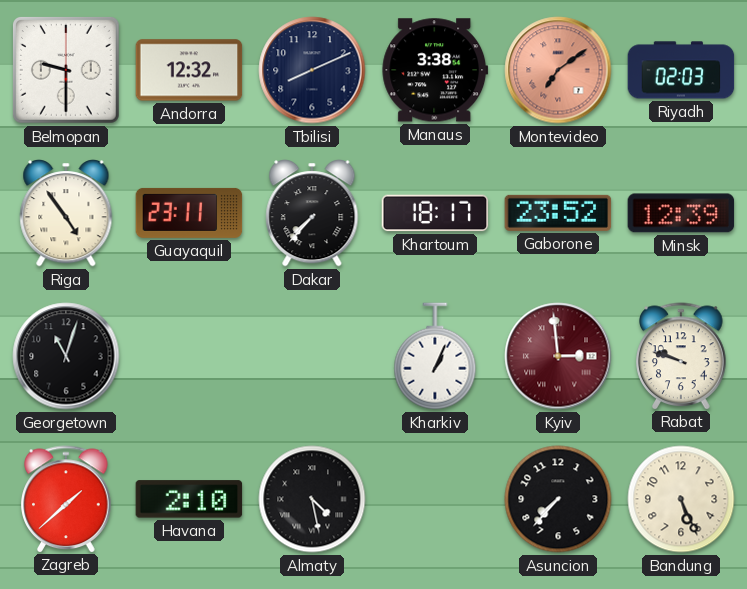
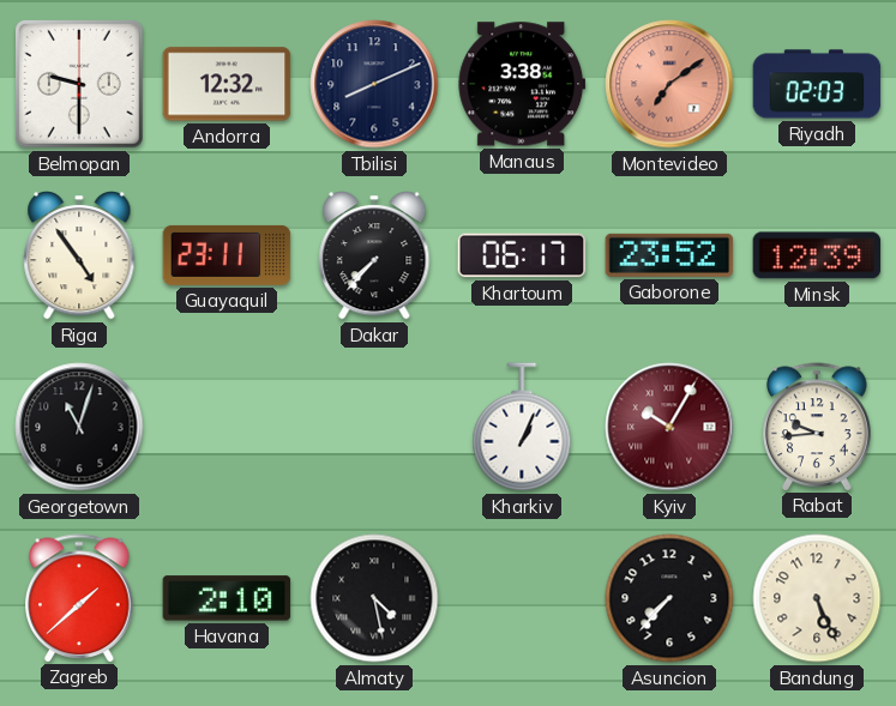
Khartoum: 18:17 -> 06:17 (522, 255)
Kyiv: 2:59 -> 10:05 (669, 427)
Rabat: 9:48 -> 9:44 (817, 427)
